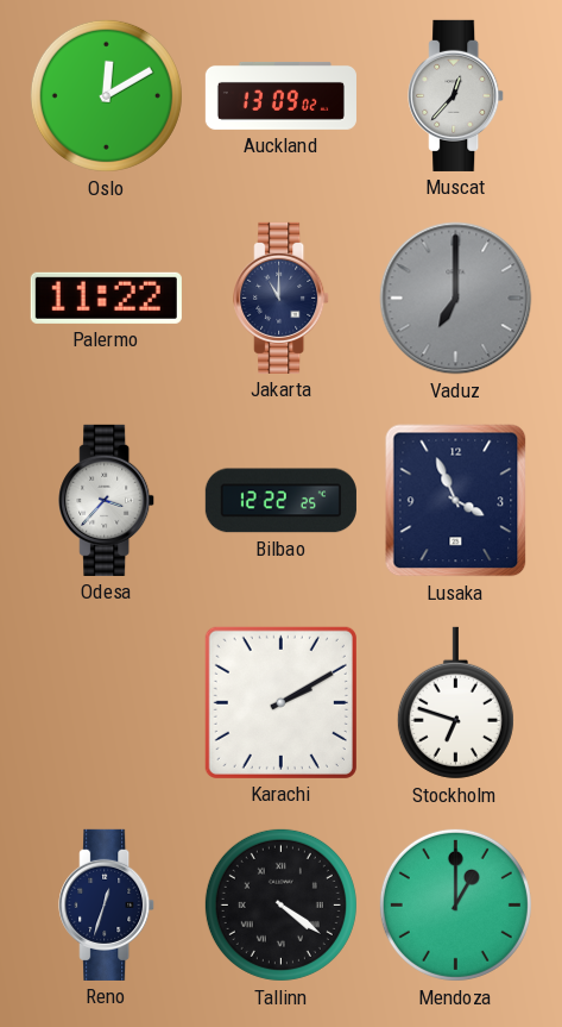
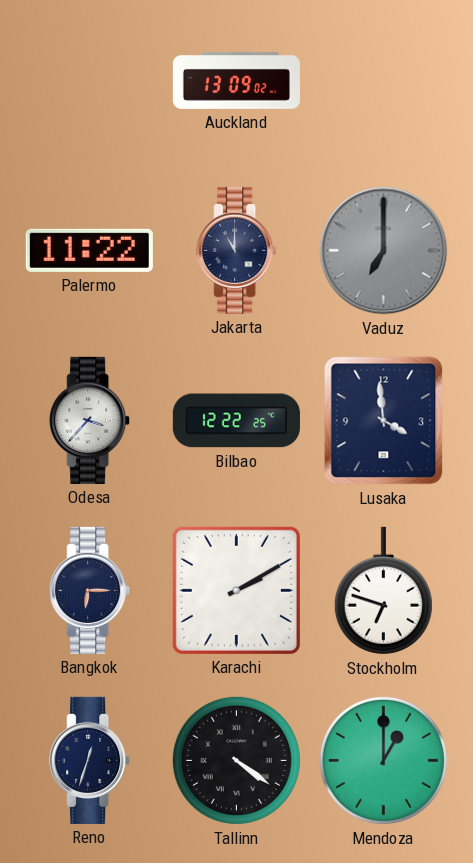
Oslo: 12:10 -> none (106, 95)
Muscat: 12:37 -> none (456, 95)
Lusaka: 3:56 -> 3:59 (384, 421)
Bangkok: none -> 6:15 (90, 590)
